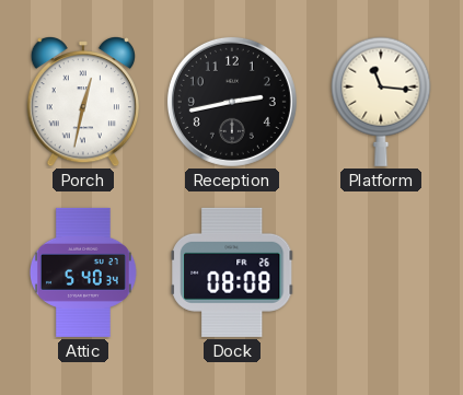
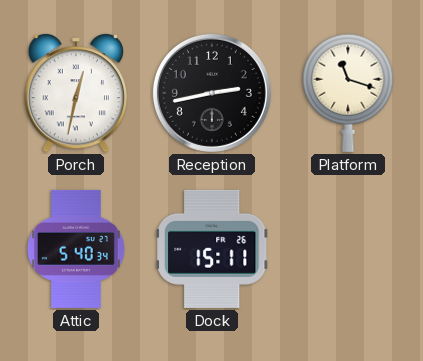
Platform: 11:16 -> 11:18 (348, 93)
Dock: 08:08 -> 15:11 (213, 249)
